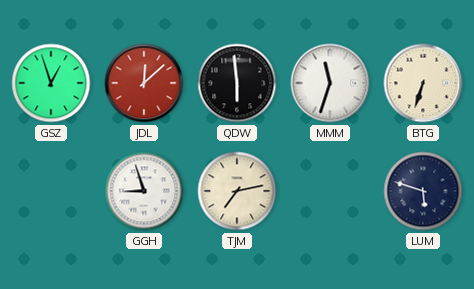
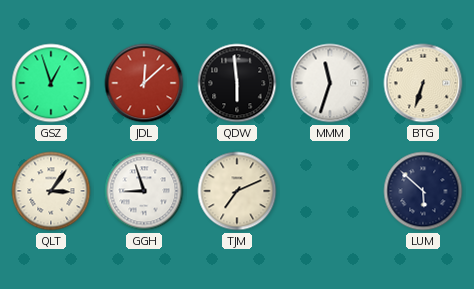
QLT: none -> 3:06 (51, 191)
TJM: 7:13 -> 7:11 (237, 191)
LUM: 5:48 -> 5:52 (423, 191)
